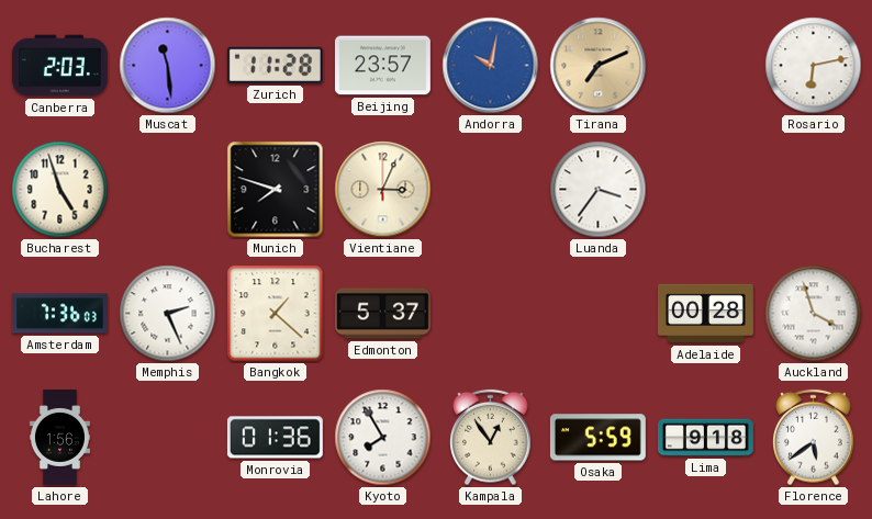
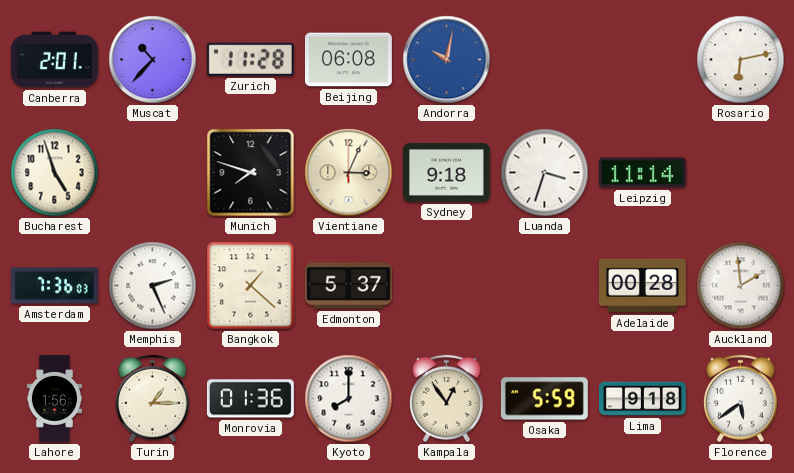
Canberra: 2:03 -> 2:01 (54, 60)
Muscat: 11:29 -> 10:37 (153, 60)
Beijing: 23:57 -> 06:08 (348, 60)
Tirana: 7:11 -> none (599, 66)
Sydney: none -> 9:18 (446, 173)
Luanda: 3:36 -> 3:33 (545, 173)
Leipzig: none -> 11:14 (642, 173)
Auckland: 3:57 -> 1:59 (741, 286)
Turin: none -> 1:15 (153, 399)
Kyoto: 7:55 -> 8:00 (349, 399)
